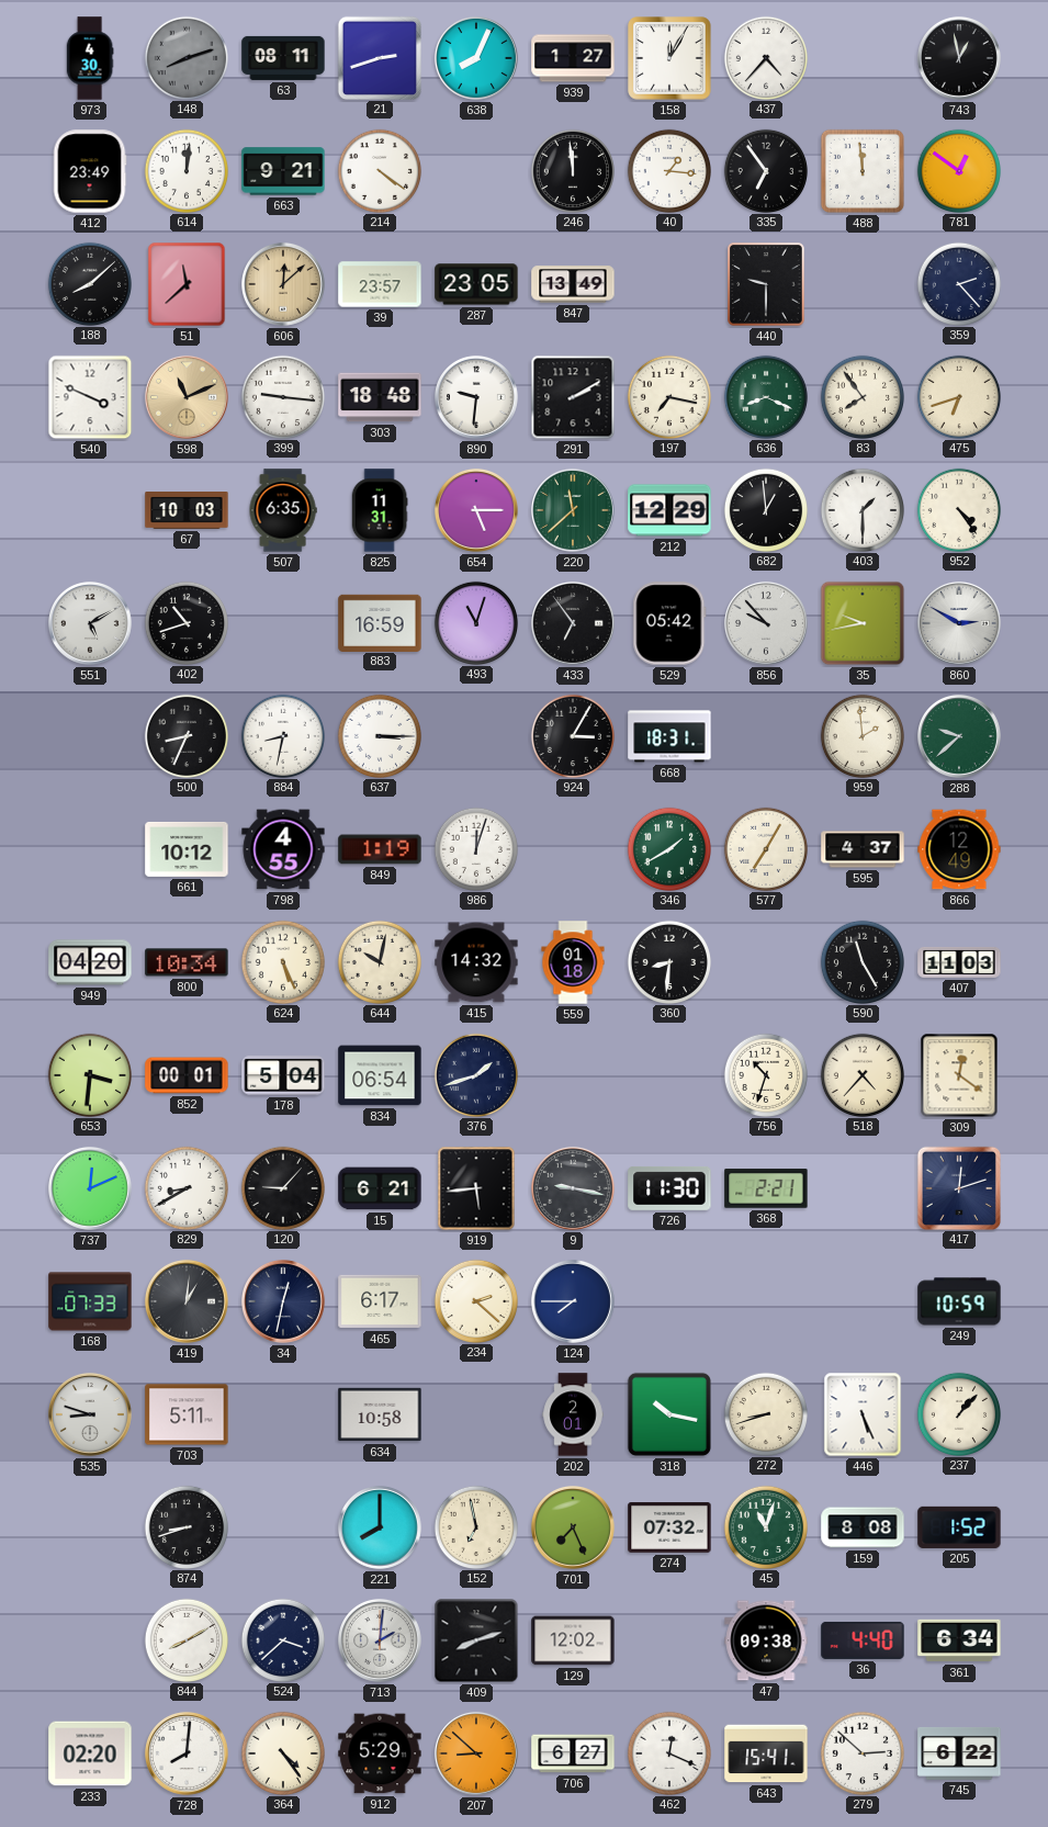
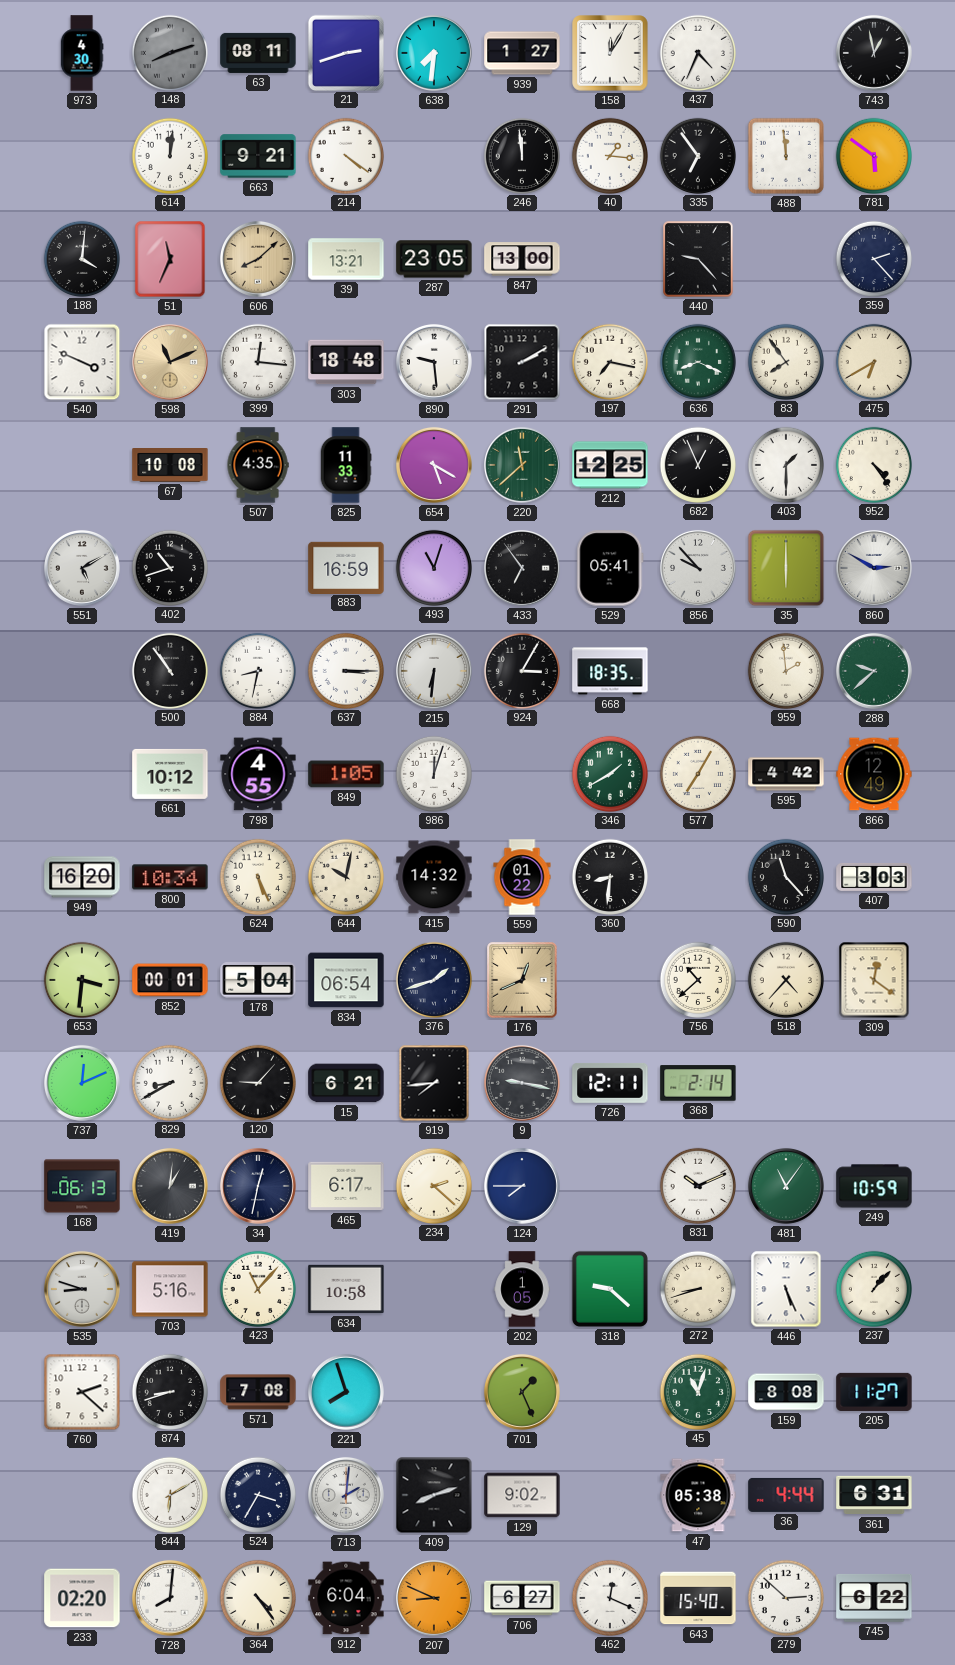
638: 8:04 -> 7:31 (434, 53)
437: 4:37 -> 4:34 (697, 52)
412: 23:49 -> none (90, 171)
781: 12:51 -> 5:51 (873, 155)
188: 8:08 -> 4:01 (81, 258)
51: 11:38 -> 11:34 (170, 259)
606: 12:08 -> 8:08 (258, 259)
39: 23:57 -> 13:21 (346, 259)
847: 13:49 -> 13:00 (522, 259)
440: 9:30 -> 9:23 (698, 259)
399: 9:16 -> 12:16 (257, 361)
890: 9:31 -> 9:29 (434, 362)
475: 6:42 -> 6:40 (873, 361)
67: 10:03 -> 10:08 (170, 466)
507: 6:35 -> 4:35 (258, 465)
825: 11:31 -> 11:33 (346, 465)
654: 5:15 -> 5:20 (434, 465)
212: 12:29 -> 12:25 (610, 465)
682: 12:59 -> 12:56 (697, 464)
529: 05:42 -> 05:41 (610, 568)
35: 9:43 -> 6:00 (786, 568)
500: 8:34 -> 10:54 (169, 670)
215: none -> 6:31 (434, 671)
668: 18:31 -> 18:35 (610, 671)
849: 1:19 -> 1:05 (346, 774)
595: 4:37 -> 4:42 (786, 774)
949: 04:20 -> 16:20 (82, 877)
559: 01:18 -> 01:22 (522, 877)
590: 11:25 -> 11:23 (785, 876)
407: 11:03 -> 3:03 (874, 877)
176: none -> 12:41 (522, 980)
756: 10:33 -> 10:38 (697, 979)
919: 5:44 -> 7:44 (434, 1083)
726: 11:30 -> 12:11 (610, 1083)
368: 2:21 -> 2:14 (698, 1083)
417: 12:12 -> none (958, 1187)
168: 07:33 -> 06:13 (82, 1186)
831: none -> 10:11 (697, 1185)
481: none -> 11:06 (786, 1186)
703: 5:11 -> 5:16 (170, 1289)
423: none -> 11:07 (257, 1288)
202: 2:01 -> 1:05 (522, 1289)
318: 10:17 -> 9:22 (610, 1289)
760: none -> 2:22 (82, 1392)
571: none -> 7:08 (258, 1392)
221: 8:00 -> 7:57 (346, 1392)
152: 6:58 -> none (475, 1526)
701: 7:26 -> 1:26 (522, 1392)
274: 07:32 -> none (669, 1529)
205: 1:52 -> 11:27 (874, 1392)
844: 8:10 -> 6:10 (169, 1494)
524: 3:38 -> 3:35 (257, 1494)
129: 12:02 -> 9:02 (522, 1495)
47: 09:38 -> 05:38 (698, 1495)
36: 4:40 -> 4:44 (786, 1495)
361: 6:34 -> 6:31 (874, 1495)
912: 5:29 -> 6:04 (346, 1598)
207: 8:52 -> 8:49 (434, 1598)
643: 15:41 -> 15:40 (698, 1598)
